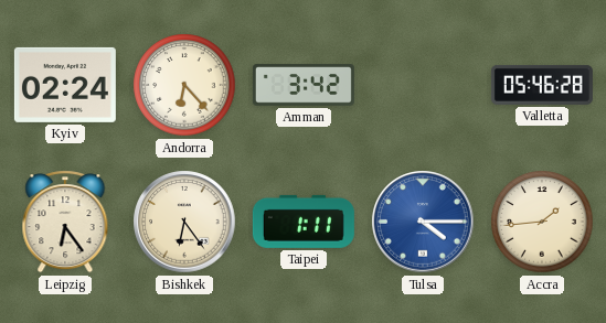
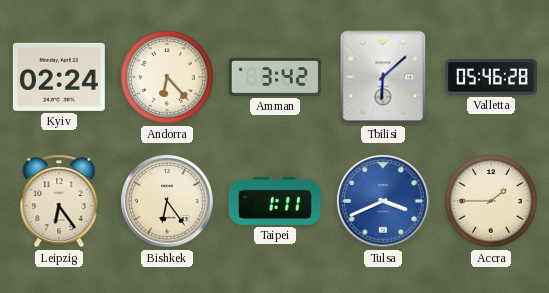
Tbilisi: none -> 6:08 (383, 77)
Tulsa: 4:15 -> 3:41 (383, 201)
Accra: 1:44 -> 1:45 (491, 201)
